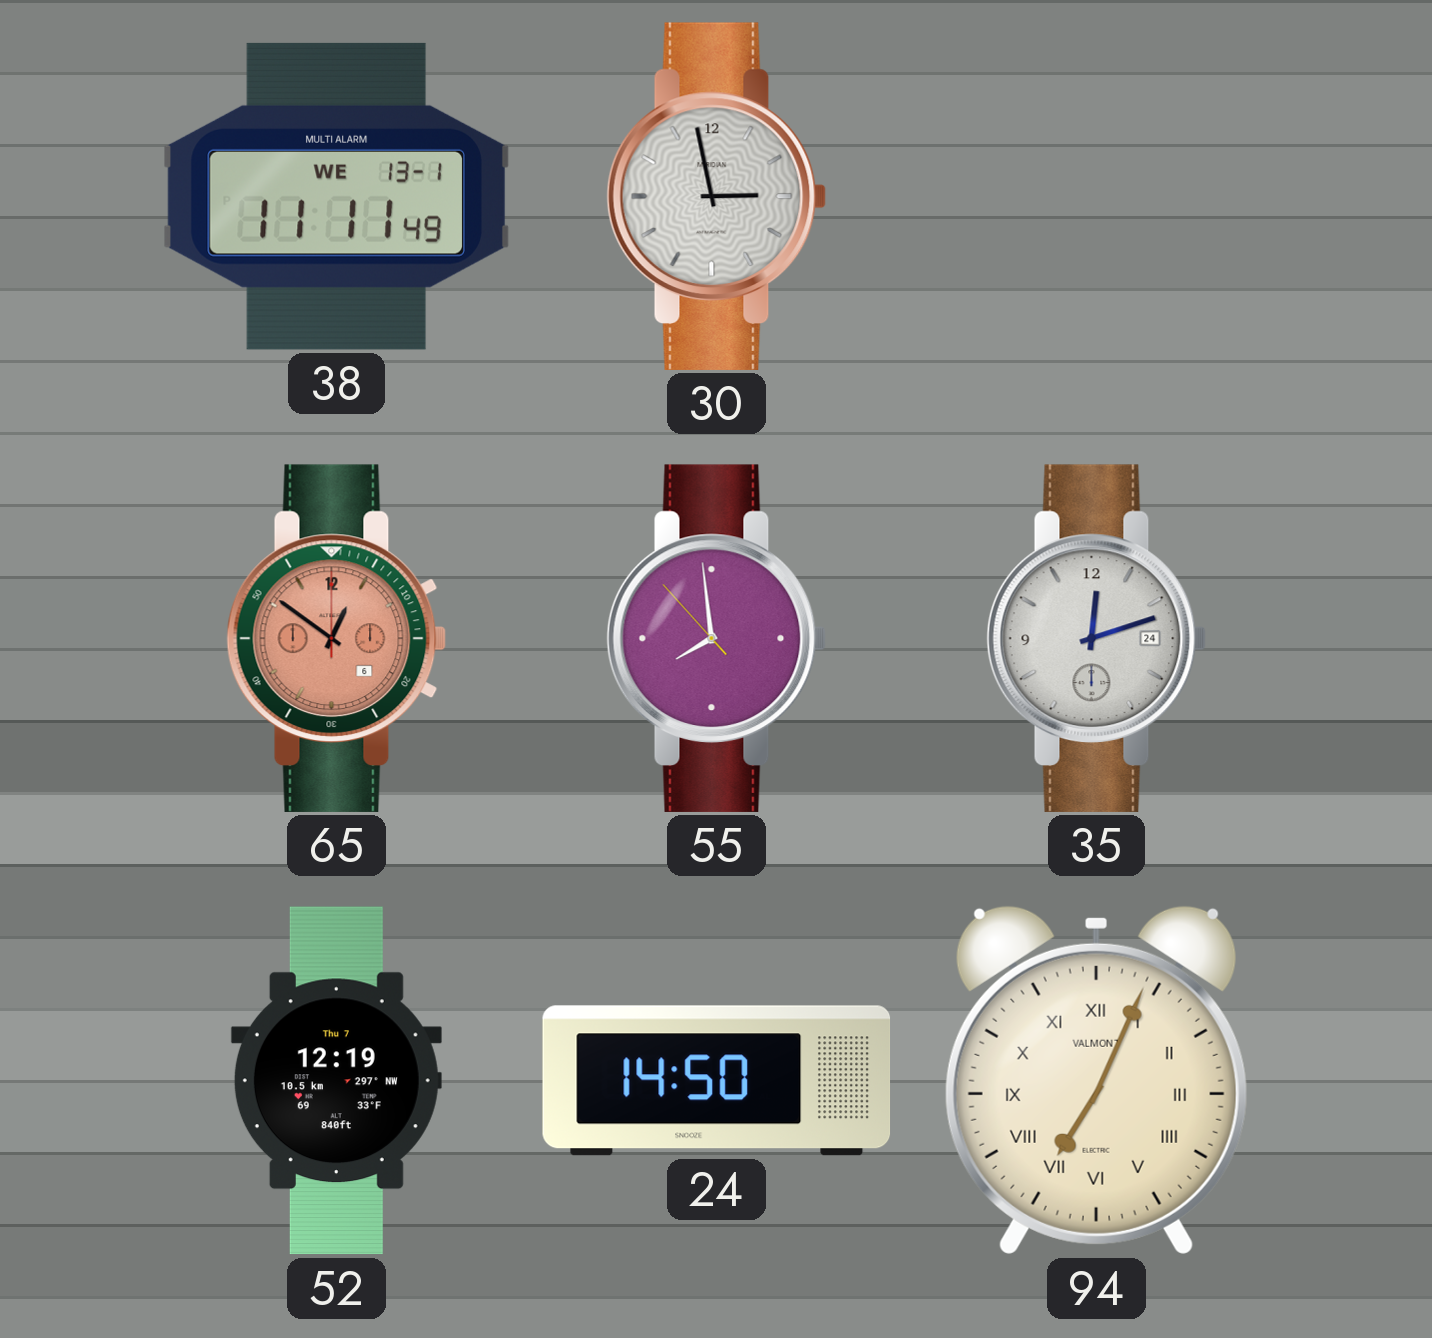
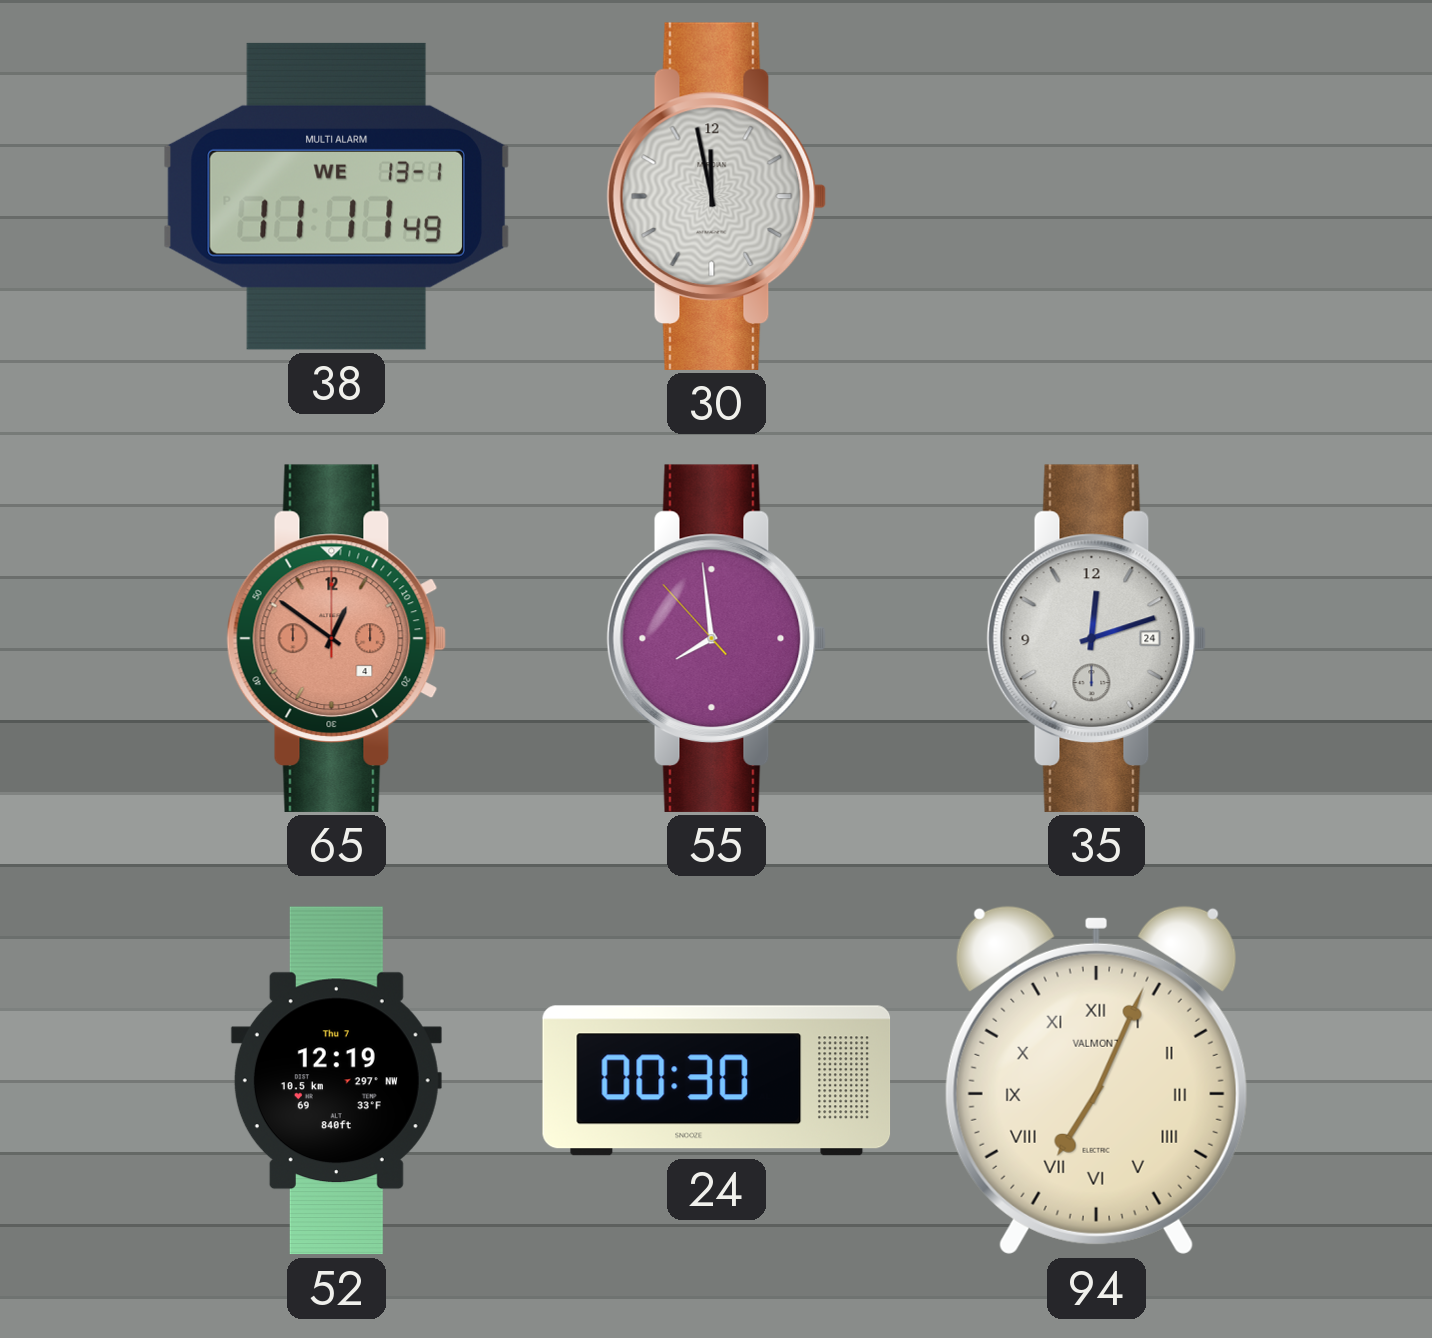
30: 2:58 -> 11:58 (717, 196)
65 date: 6 -> 4 (337, 638)
24: 14:50 -> 00:30 (717, 1081)
